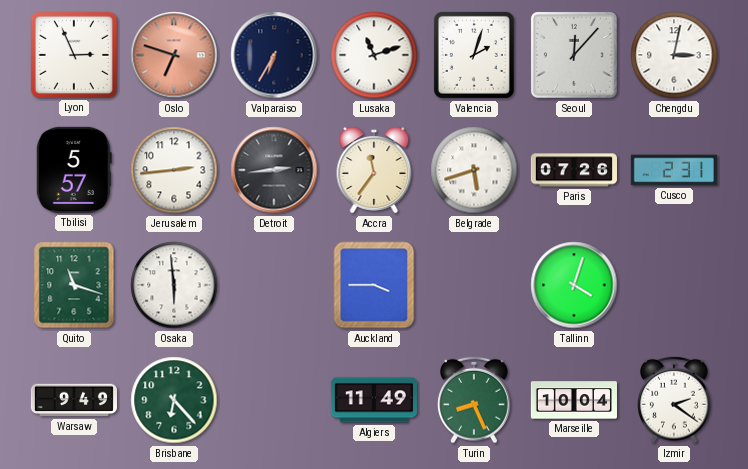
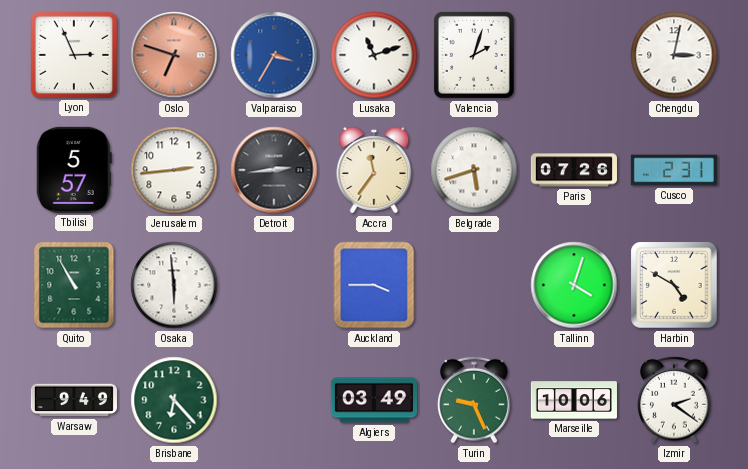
Valparaiso: 6:35 -> 3:35 (274, 55)
Valparaiso dial: navy -> blue (274, 55)
Seoul: 12:07 -> none (574, 55)
Quito: 11:18 -> 10:55 (74, 285)
Harbin: none -> 4:50 (674, 285)
Algiers: 11:49 -> 03:49 (374, 400)
Turin: 8:26 -> 9:26 (475, 400)
Marseille: 10:04 -> 10:06 (574, 400)
